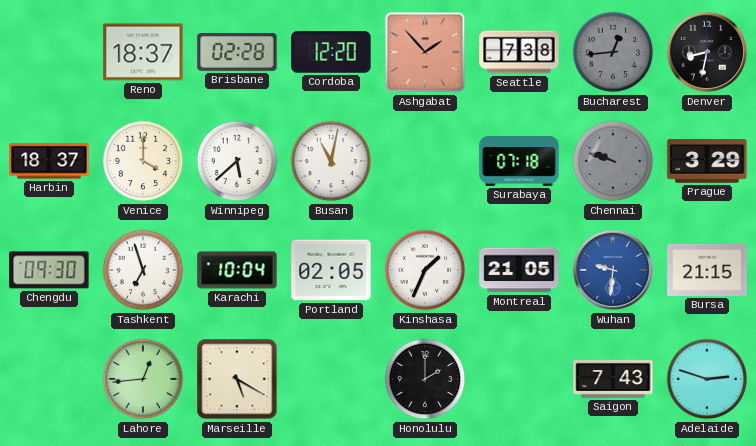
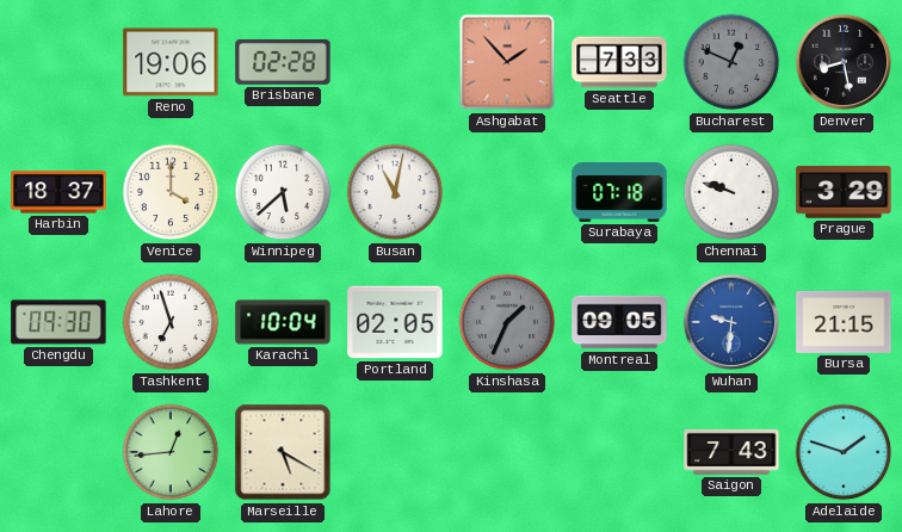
Reno: 18:37 -> 19:06 (171, 62)
Cordoba: 12:20 -> none (331, 52)
Seattle: 7:38 -> 7:33 (619, 62)
Bucharest: 12:44 -> 12:49 (731, 62)
Denver: 8:32 -> 8:28 (844, 62)
Chennai dial: grey -> white (731, 192)
Kinshasa dial: white -> grey (507, 322)
Montreal: 21:05 -> 09:05 (619, 322)
Honolulu: 2:00 -> none (425, 379)
Adelaide: 2:48 -> 1:48 (844, 452)
